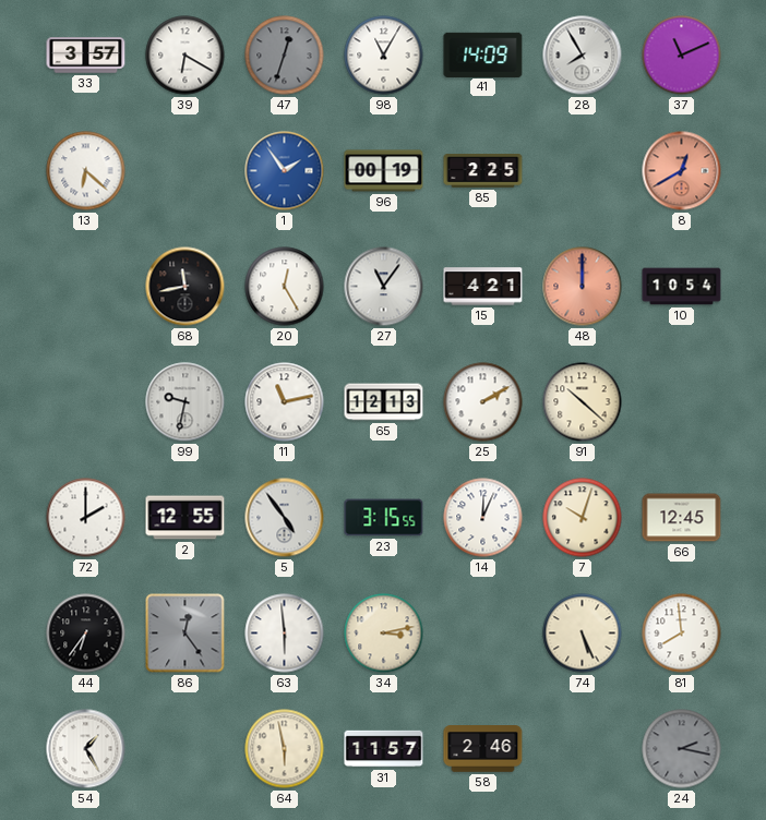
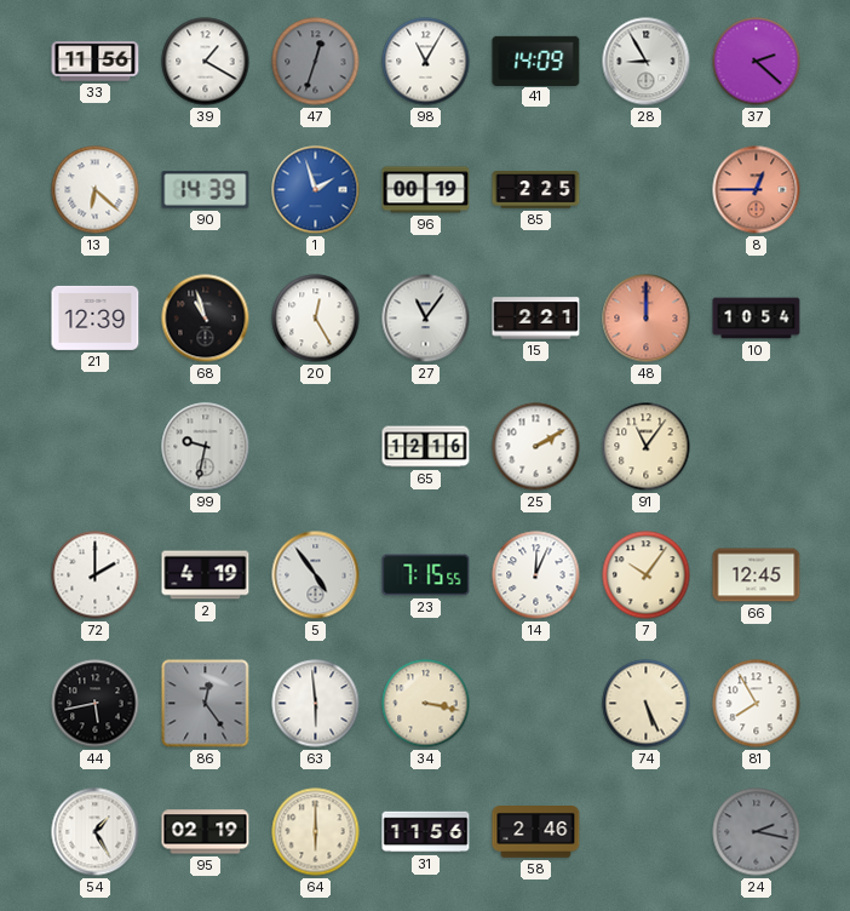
33: 3:57 -> 11:56 (96, 62)
39: 6:20 -> 1:20 (206, 62)
28: 7:55 -> 8:55 (647, 62)
37: 11:11 -> 2:22 (757, 62)
90: none -> 14:39 (206, 190)
1: 1:54 -> 1:57 (316, 190)
8: 12:40 -> 12:45 (757, 190)
21: none -> 12:39 (96, 317)
68: 11:43 -> 10:57 (206, 319)
15: 4:21 -> 2:21 (536, 319)
11: 11:13 -> none (285, 402)
65: 12:13 -> 12:16 (426, 447)
91: 10:22 -> 11:06 (647, 447)
2: 12:55 -> 4:19 (206, 575)
23: 3:15 -> 7:15 (426, 575)
7: 10:03 -> 10:06 (647, 575)
44: 6:36 -> 5:43 (96, 704)
34: 3:13 -> 3:17 (426, 704)
81: 7:59 -> 7:55 (757, 704)
95: none -> 02:19 (206, 832)
64: 5:58 -> 6:00 (316, 832)
31: 11:57 -> 11:56 (426, 832)
